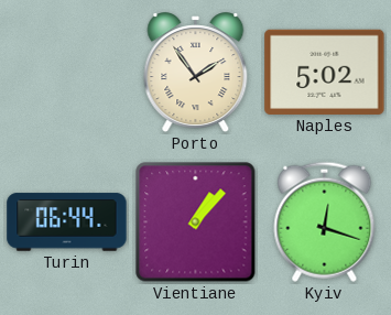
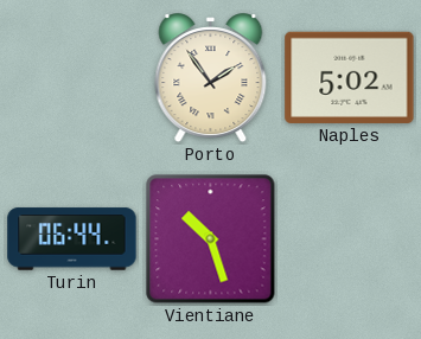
Vientiane: 1:07 -> 10:27 (211, 239)
Kyiv: 12:18 -> none (325, 221)
